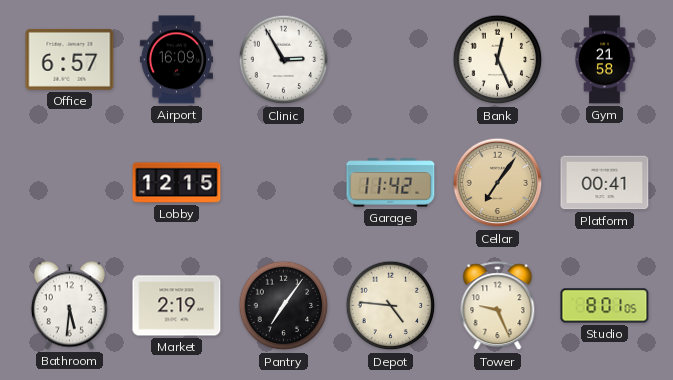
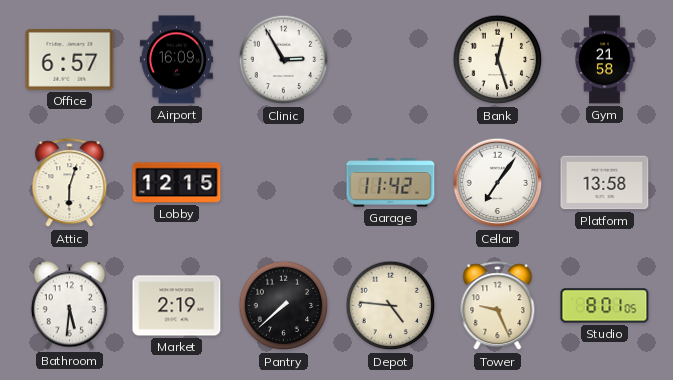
Bank: 12:26 -> 12:27 (498, 60)
Attic: none -> 6:03 (70, 183)
Cellar dial: champagne -> white (498, 183)
Platform: 00:41 -> 13:58 (605, 183)
Pantry: 7:06 -> 7:38 (284, 306)
